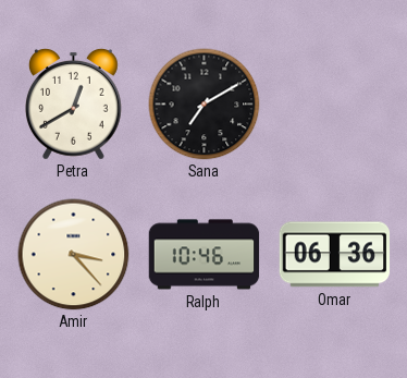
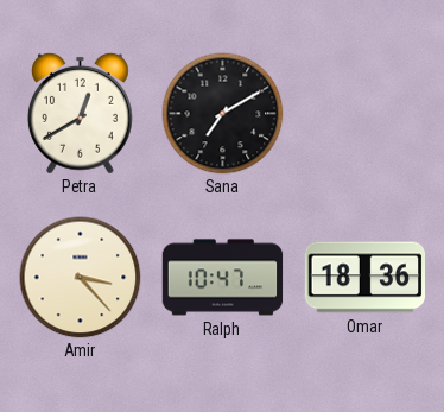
Ralph: 10:46 -> 10:47 (223, 278)
Omar: 06:36 -> 18:36 (366, 278)
